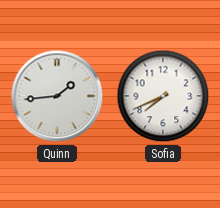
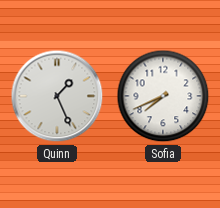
Quinn: 1:44 -> 1:26 (57, 96)
